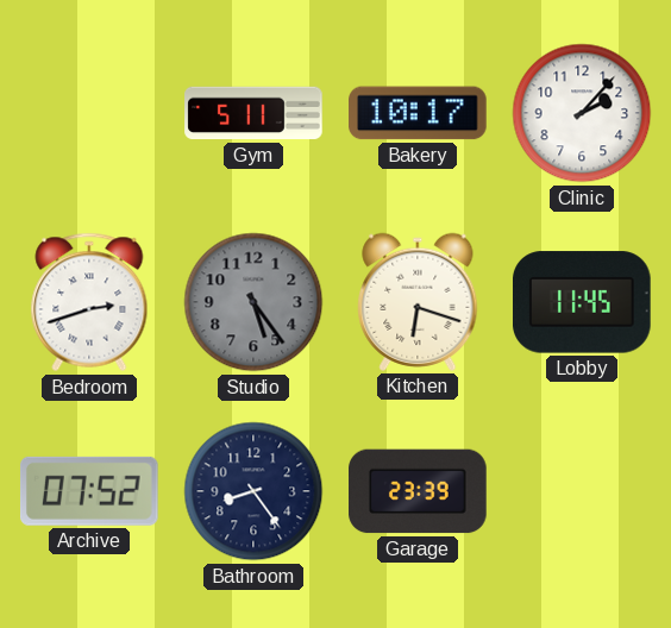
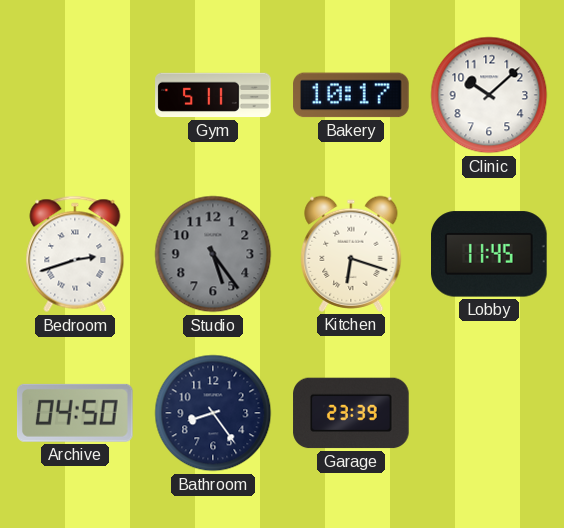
Clinic: 2:07 -> 10:08 (489, 95)
Archive: 07:52 -> 04:50 (75, 413)
